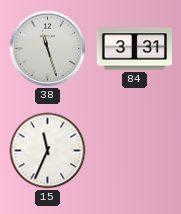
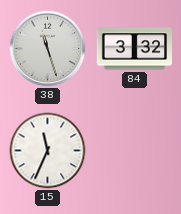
84: 3:31 -> 3:32 (134, 49)
